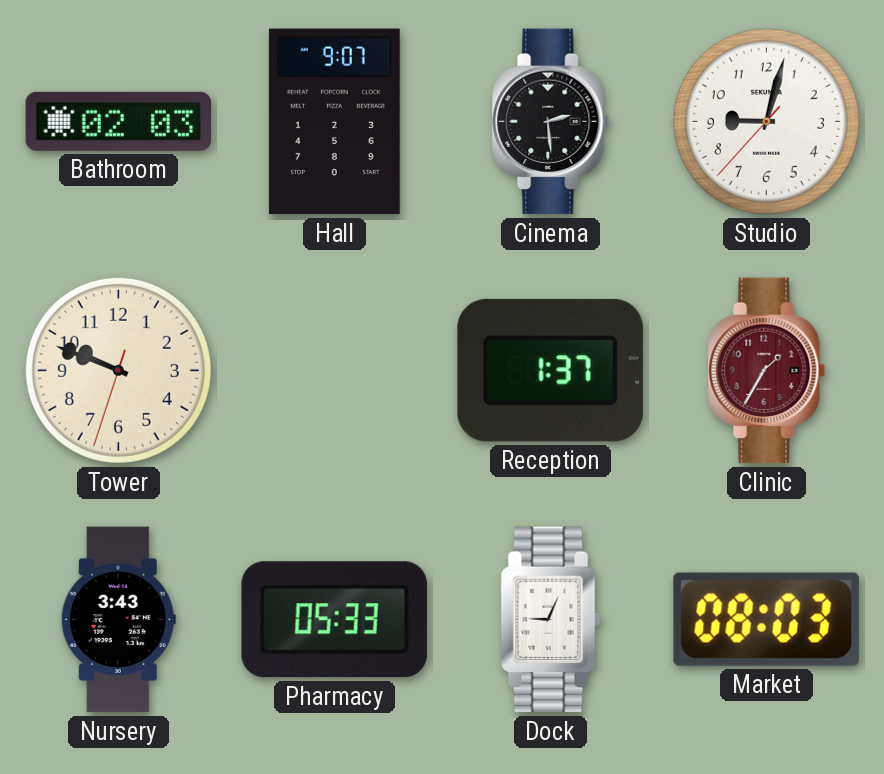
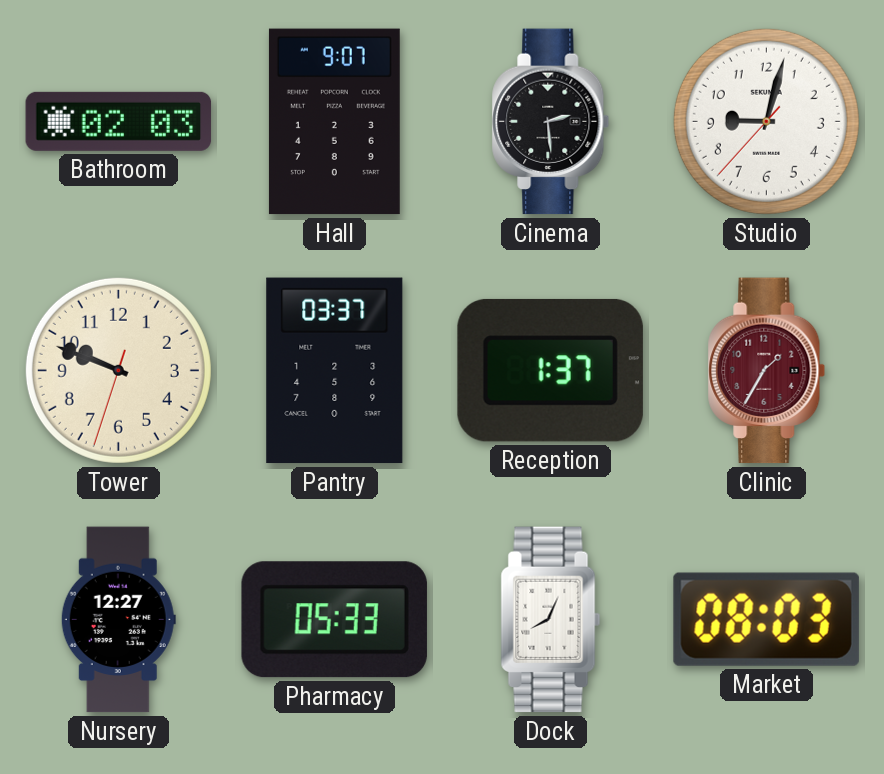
Pantry: none -> 03:37 (335, 371)
Nursery: 3:43 -> 12:27 (118, 620)
Dock: 9:04 -> 8:04 (551, 620)
